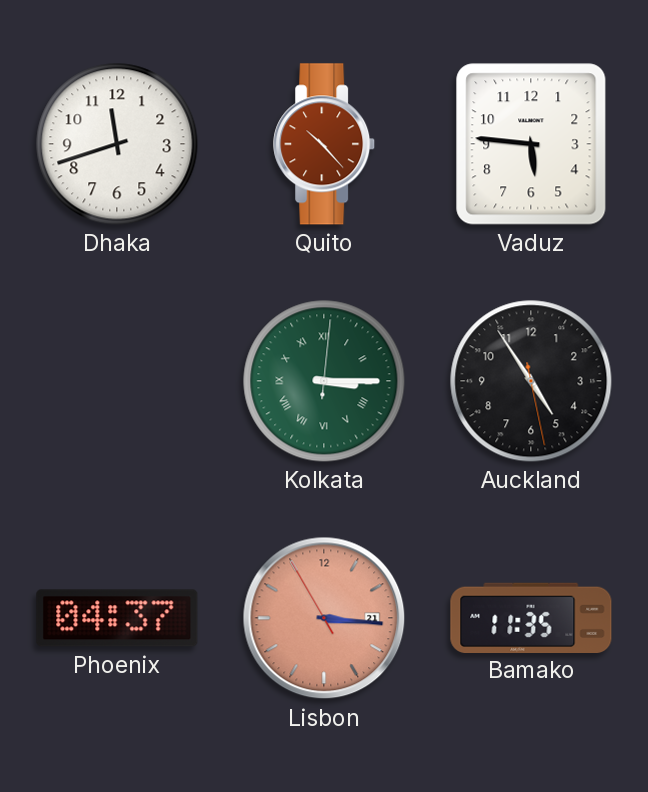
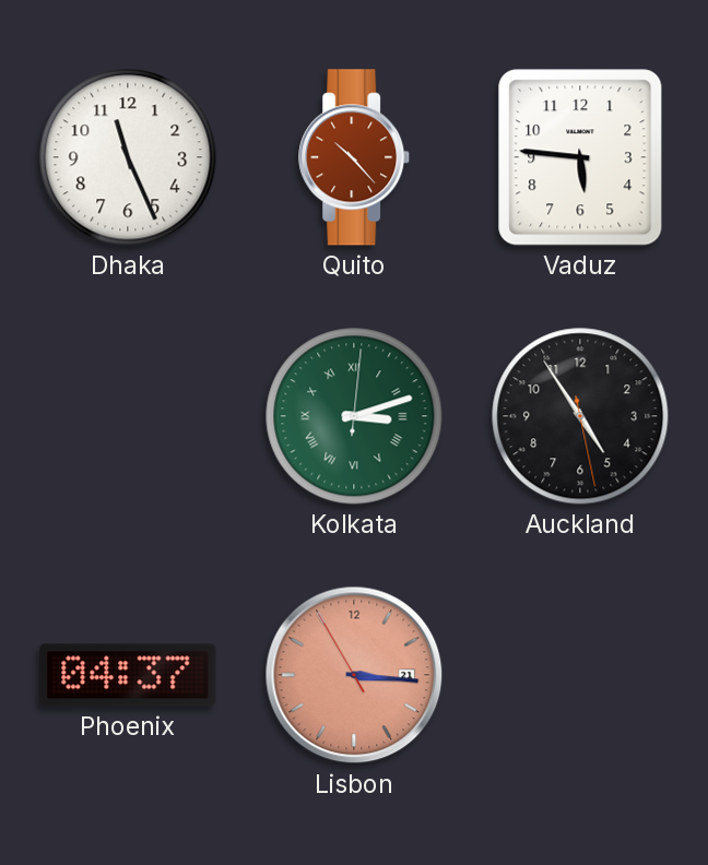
Dhaka: 11:42 -> 11:26 (128, 157)
Kolkata: 3:15 -> 3:12 (354, 416)
Bamako: 11:35 -> none (531, 617)
